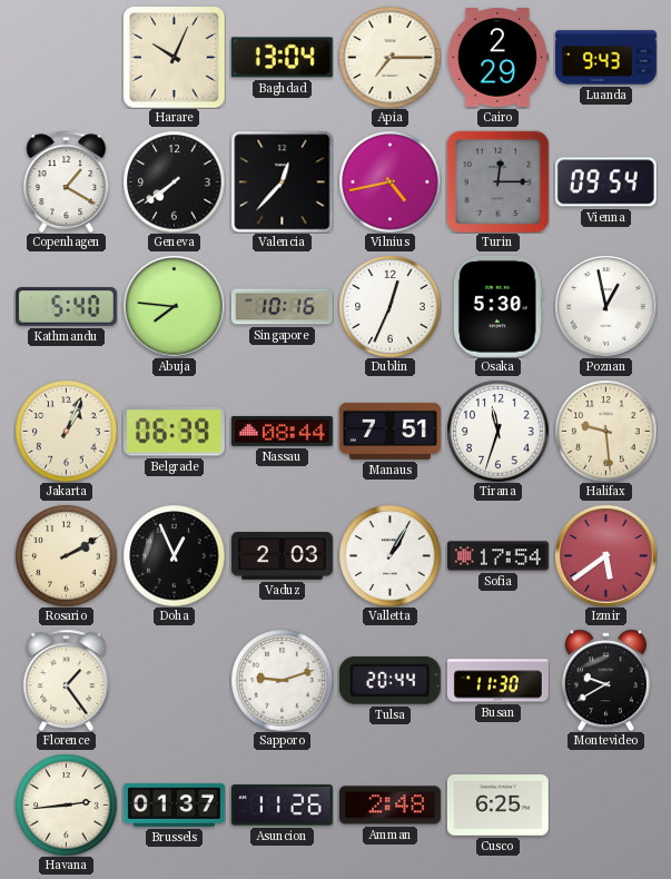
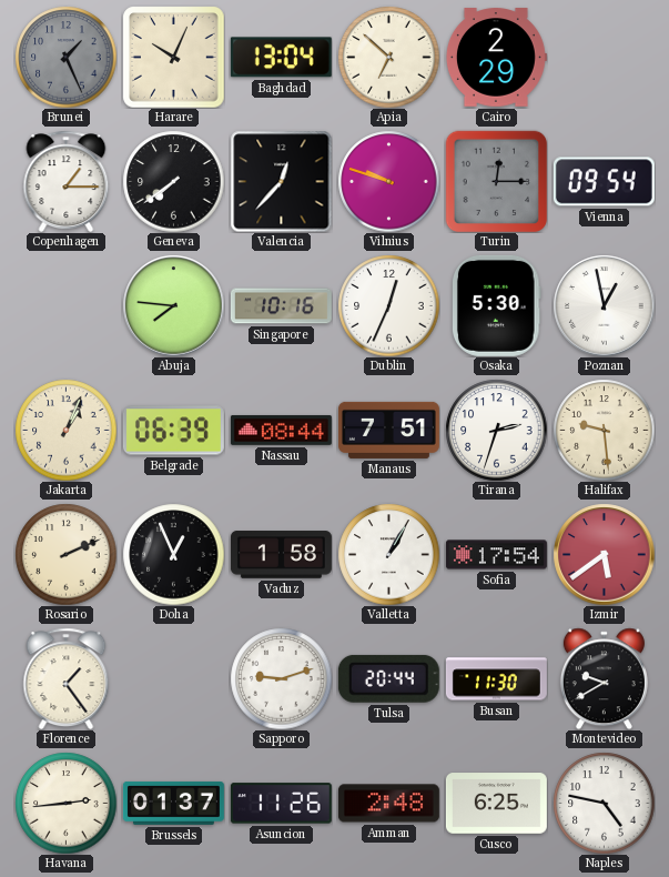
Brunei: none -> 1:26 (65, 57)
Apia: 7:15 -> 6:52 (388, 57)
Luanda: 9:43 -> none (605, 58)
Copenhagen: 1:20 -> 1:15 (67, 181)
Vilnius: 4:43 -> 9:48 (388, 181)
Kathmandu: 5:40 -> none (66, 307)
Tirana: 11:33 -> 2:33 (496, 430)
Rosario: 2:10 -> 2:11 (65, 554)
Vaduz: 2:03 -> 1:58 (281, 555)
Naples: none -> 4:47 (604, 803)
